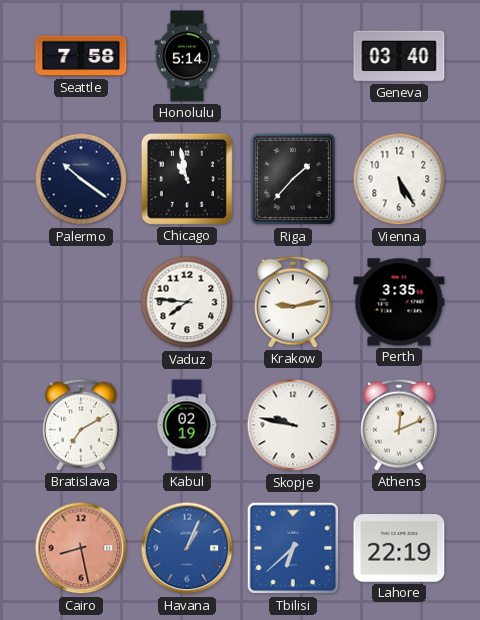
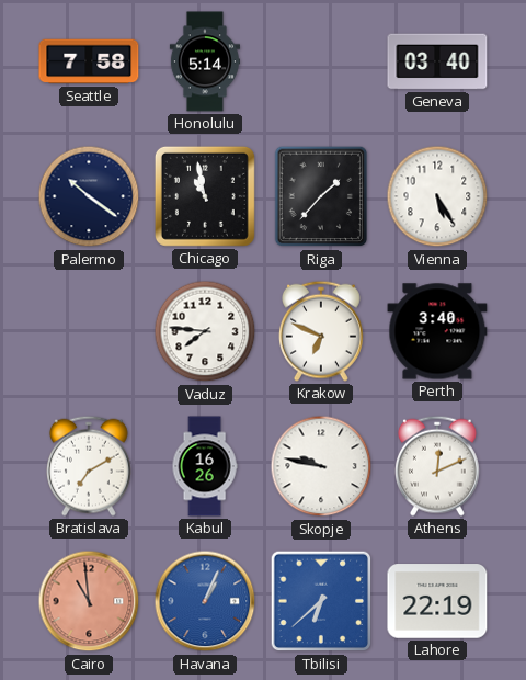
Krakow: 9:13 -> 6:49 (321, 331)
Perth: 3:35 -> 3:40 (437, 331)
Kabul: 02:19 -> 16:26 (205, 466)
Cairo: 8:28 -> 10:59 (89, 601)
